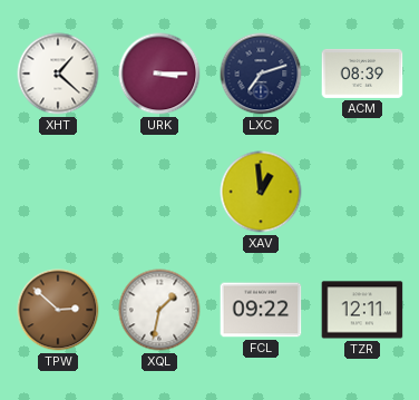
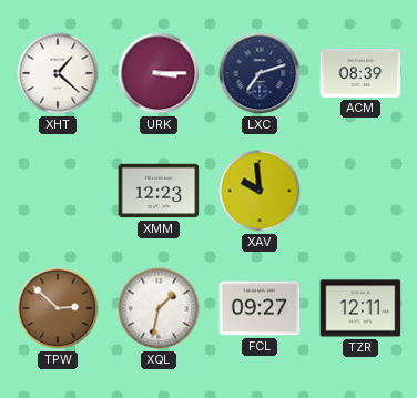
XMM: none -> 12:23 (159, 191)
XAV: 12:59 -> 9:59 (260, 191)
FCL: 09:22 -> 09:27 (260, 308)
